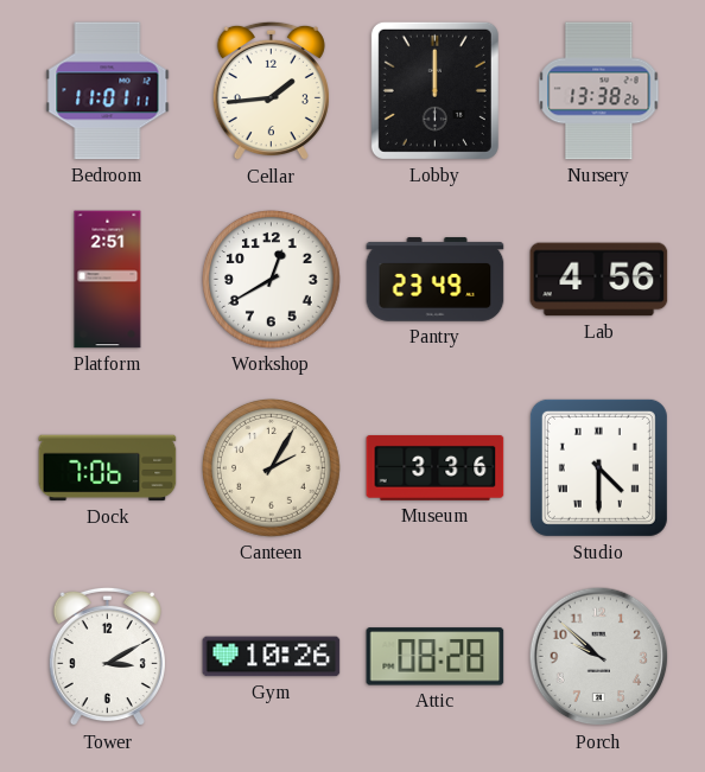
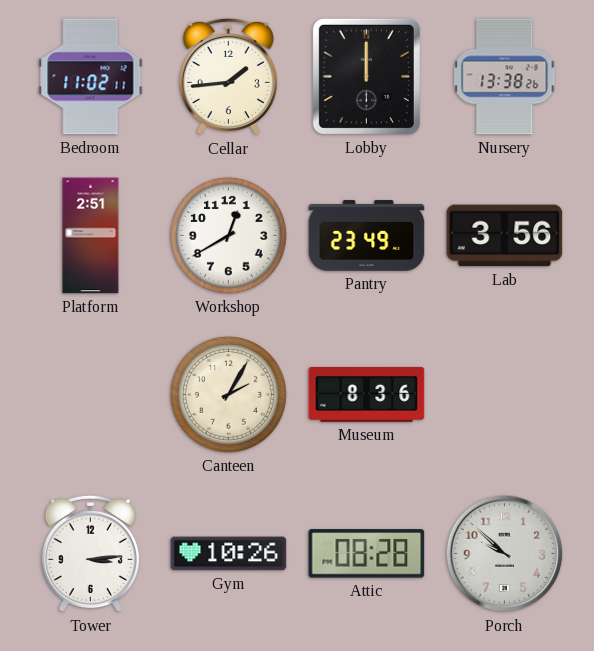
Bedroom: 11:01 -> 11:02 (91, 77)
Lab: 4:56 -> 3:56 (505, 236)
Dock: 7:06 -> none (108, 468)
Museum: 3:36 -> 8:36 (367, 394)
Studio: 4:30 -> none (598, 467)
Tower: 3:10 -> 3:14 (90, 554)
